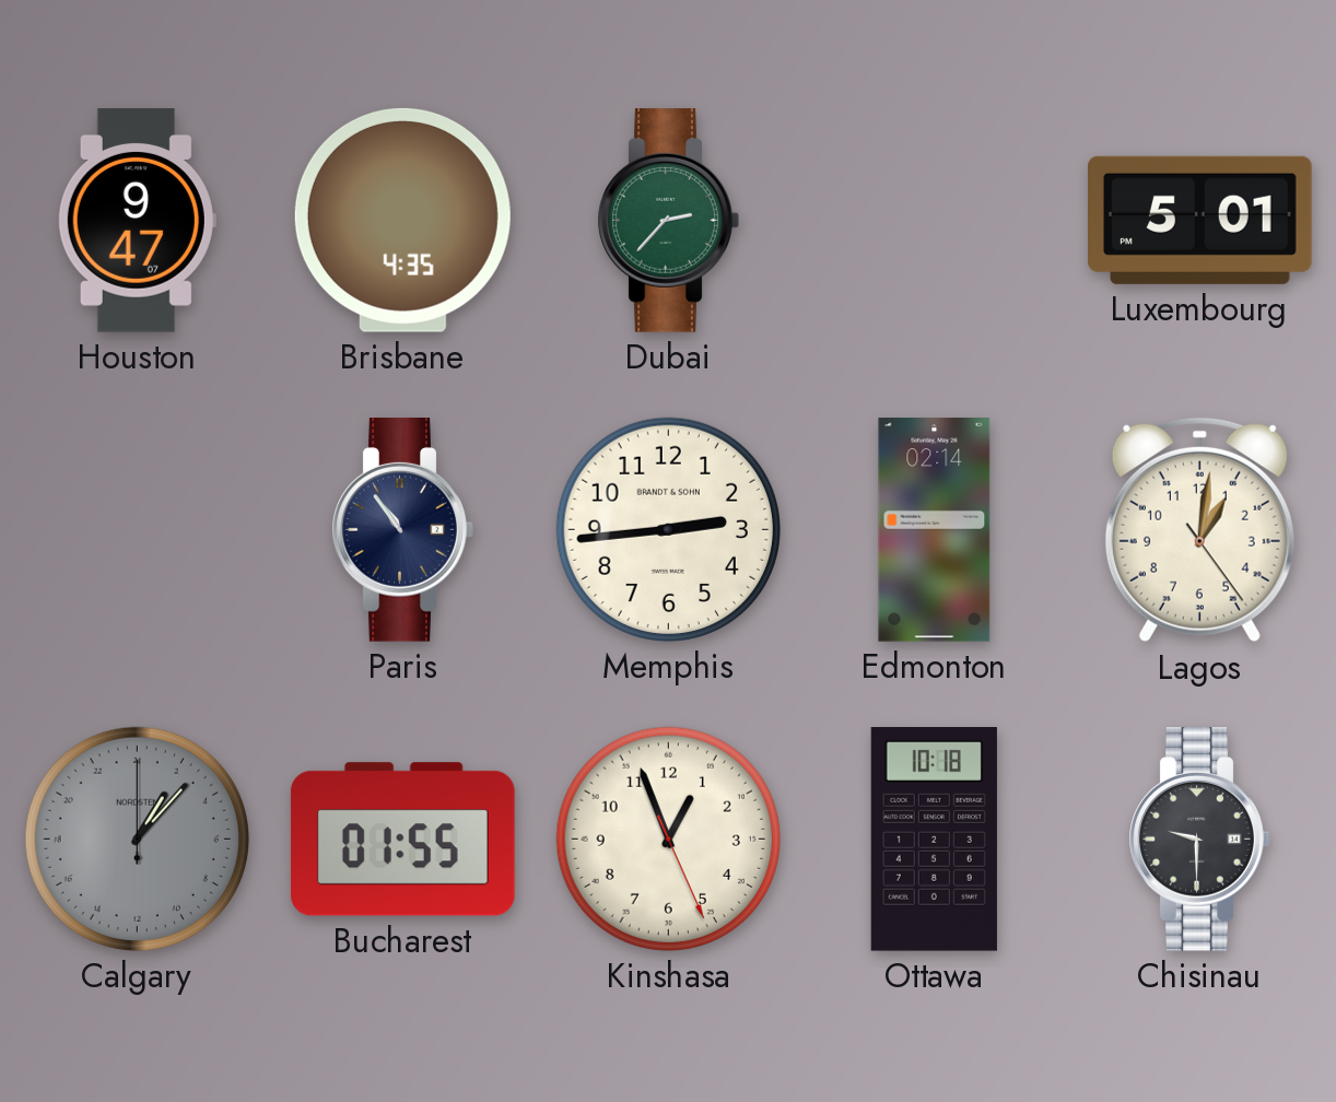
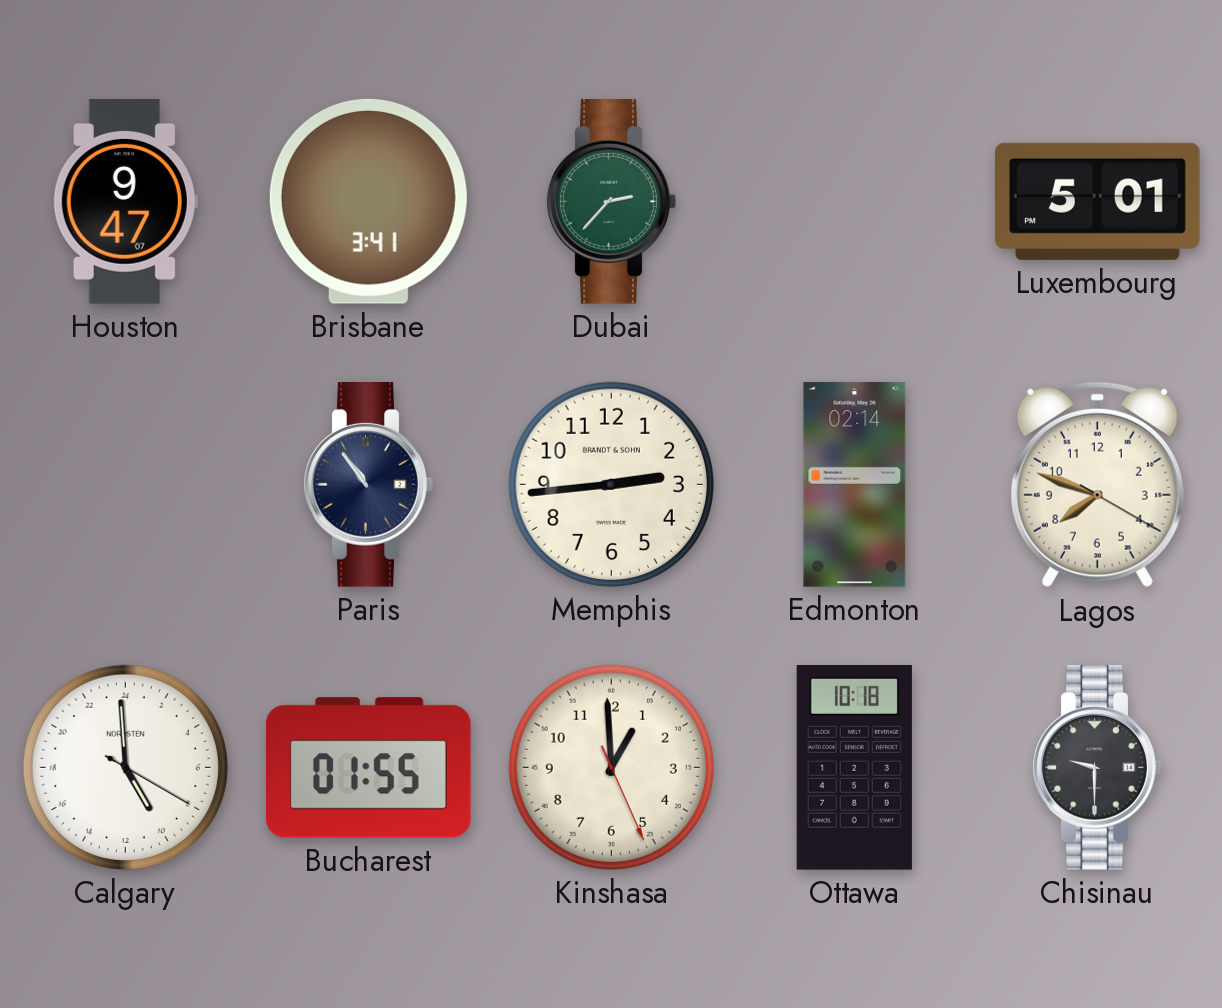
Brisbane: 4:35 -> 3:41 (368, 201)
Lagos: 1:01 -> 7:48 (1097, 485)
Calgary: 2:07 -> 9:59 (125, 767)
Calgary dial: grey -> white (125, 767)
Kinshasa: 12:56 -> 12:59 (611, 767)
